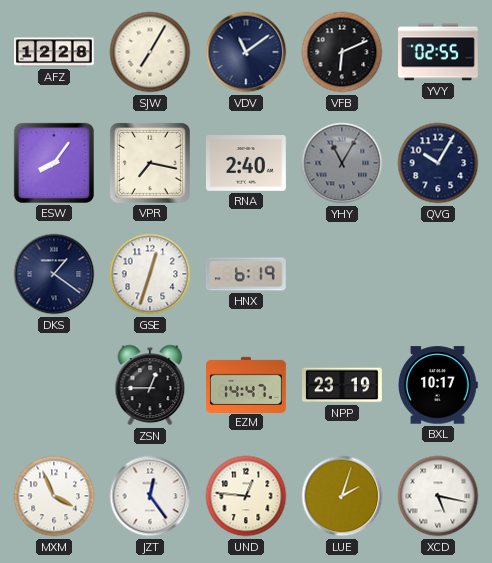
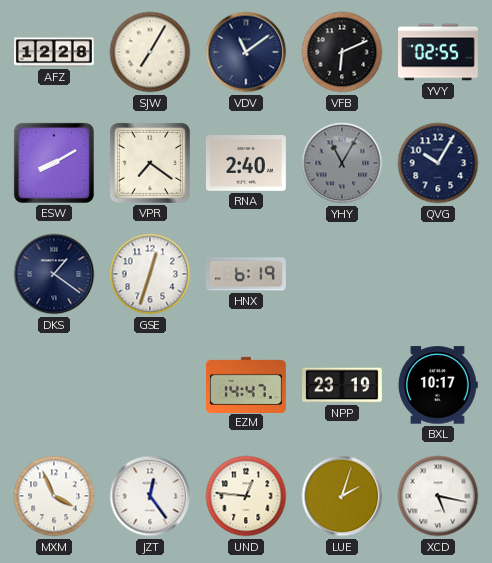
ESW: 8:06 -> 8:10 (54, 163)
VPR: 7:17 -> 7:21 (150, 163)
ZSN: 12:45 -> none (150, 385)
